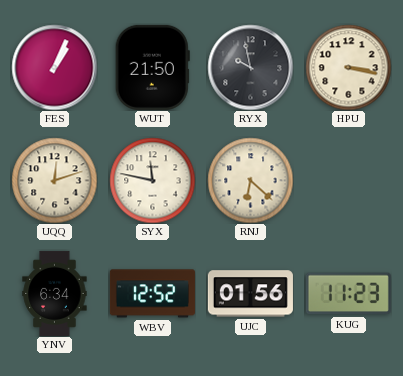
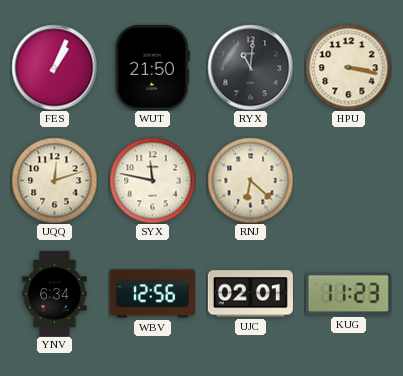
RYX: 9:58 -> 11:01 (250, 67)
WBV: 12:52 -> 12:56 (152, 294)
UJC: 01:56 -> 02:01 (250, 294)
